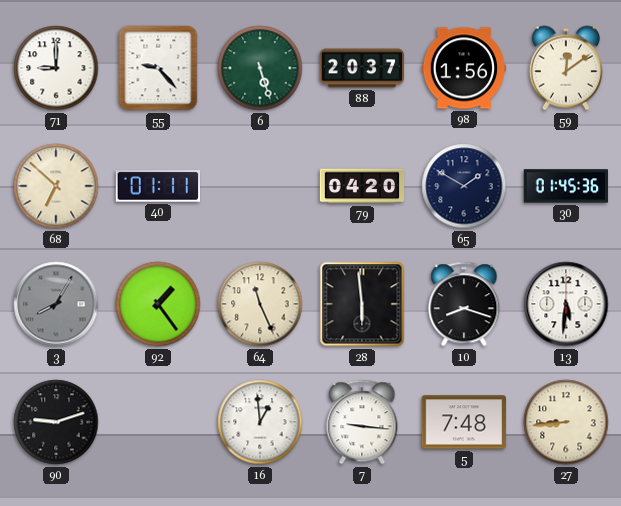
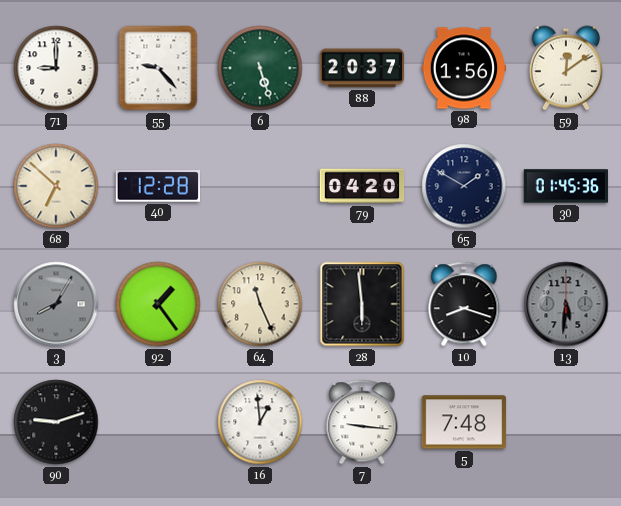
40: 01:11 -> 12:28 (157, 186)
13 dial: white -> grey (566, 304)
27: 8:44 -> none (566, 422)
